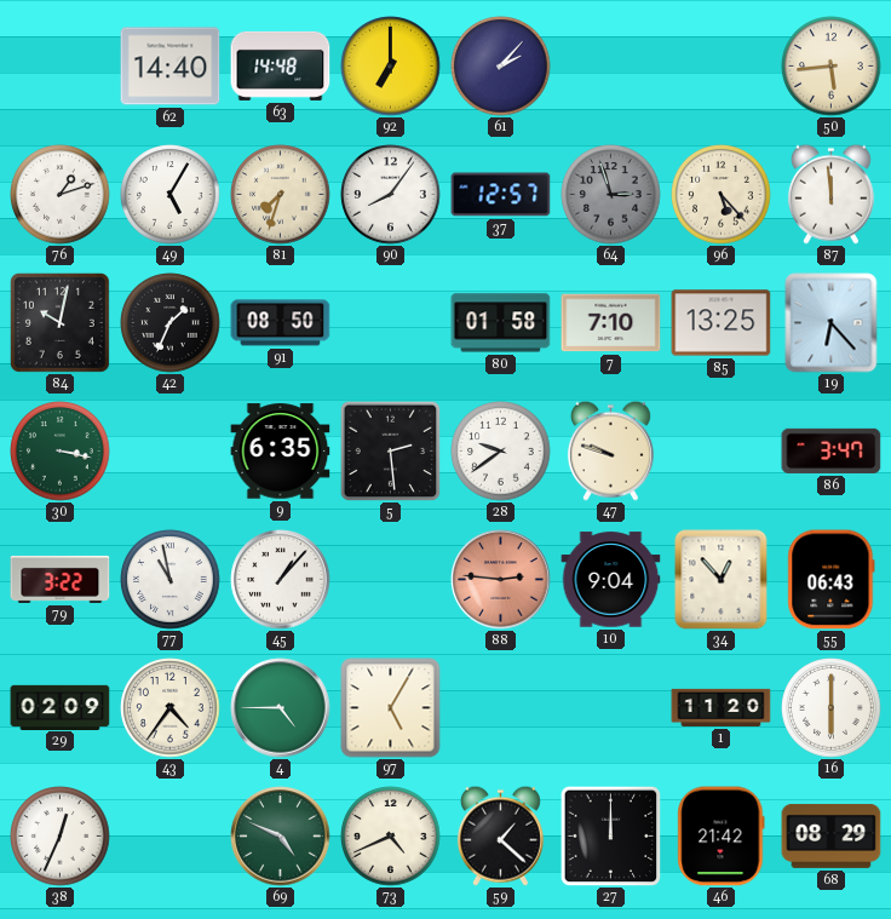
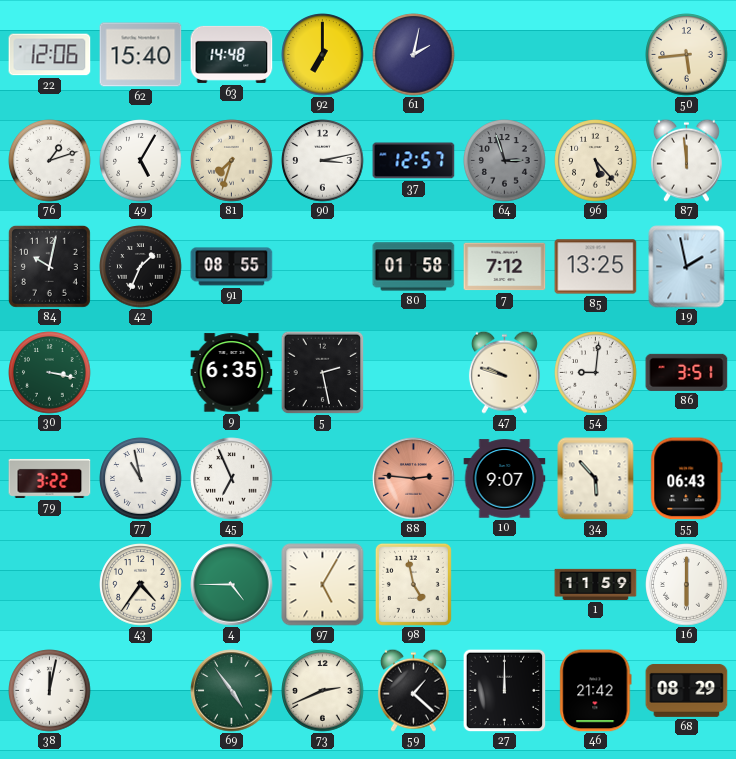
22: none -> 12:06 (50, 55)
62: 14:40 -> 15:40 (141, 55)
61: 2:07 -> 2:02 (414, 55)
90: 8:06 -> 3:13 (323, 161)
91: 08:50 -> 08:55 (232, 267)
7: 7:10 -> 7:12 (505, 267)
19: 6:23 -> 1:58 (687, 267)
5: 2:29 -> 2:28 (322, 372)
28: 9:39 -> none (501, 452)
54: none -> 9:01 (596, 373)
86: 3:47 -> 3:51 (687, 372)
45: 1:07 -> 6:56 (232, 479)
10: 9:04 -> 9:07 (505, 479)
34: 12:53 -> 5:53 (596, 479)
29: 02:09 -> none (61, 707)
98: none -> 4:58 (413, 584)
1: 11:20 -> 11:59 (596, 584)
38: 12:34 -> 12:02 (50, 691)
69: 4:49 -> 4:54 (232, 691)
73: 4:41 -> 2:41 (323, 691)
